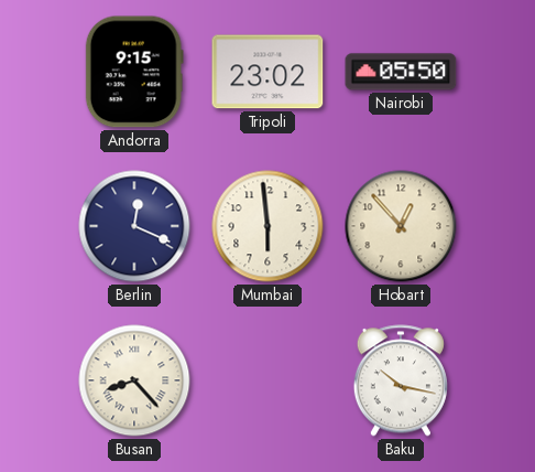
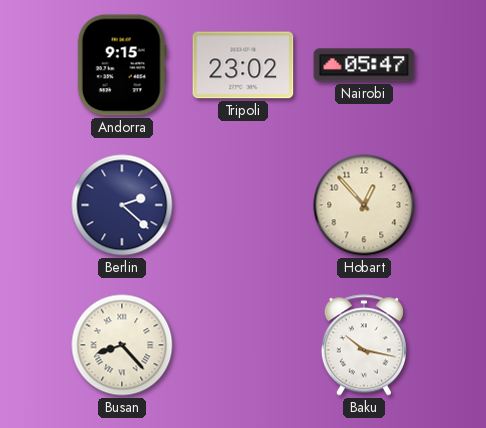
Nairobi: 05:50 -> 05:47 (364, 65)
Berlin: 12:19 -> 2:22 (122, 205)
Mumbai: 5:59 -> none (267, 226)
